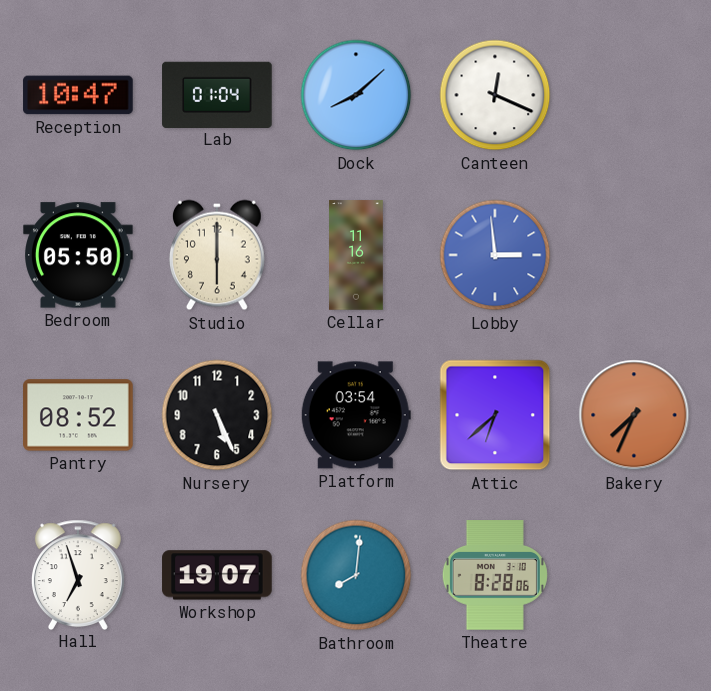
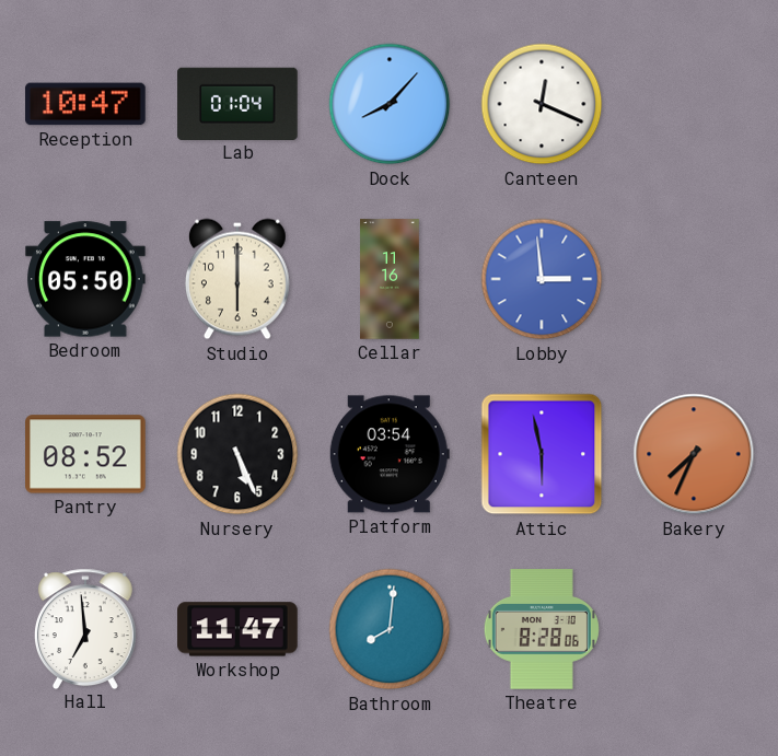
Dock: 8:08 -> 8:07 (390, 104)
Attic: 6:38 -> 5:58 (542, 454)
Hall: 6:57 -> 6:59 (85, 628)
Workshop: 19:07 -> 11:47 (237, 629)
